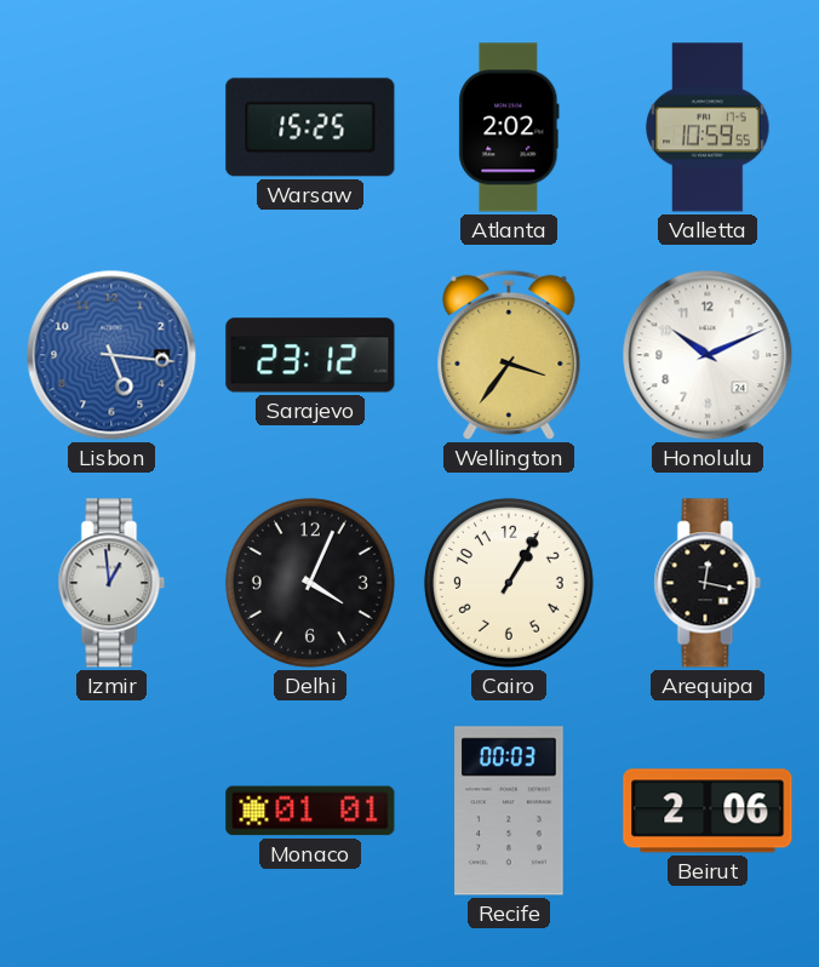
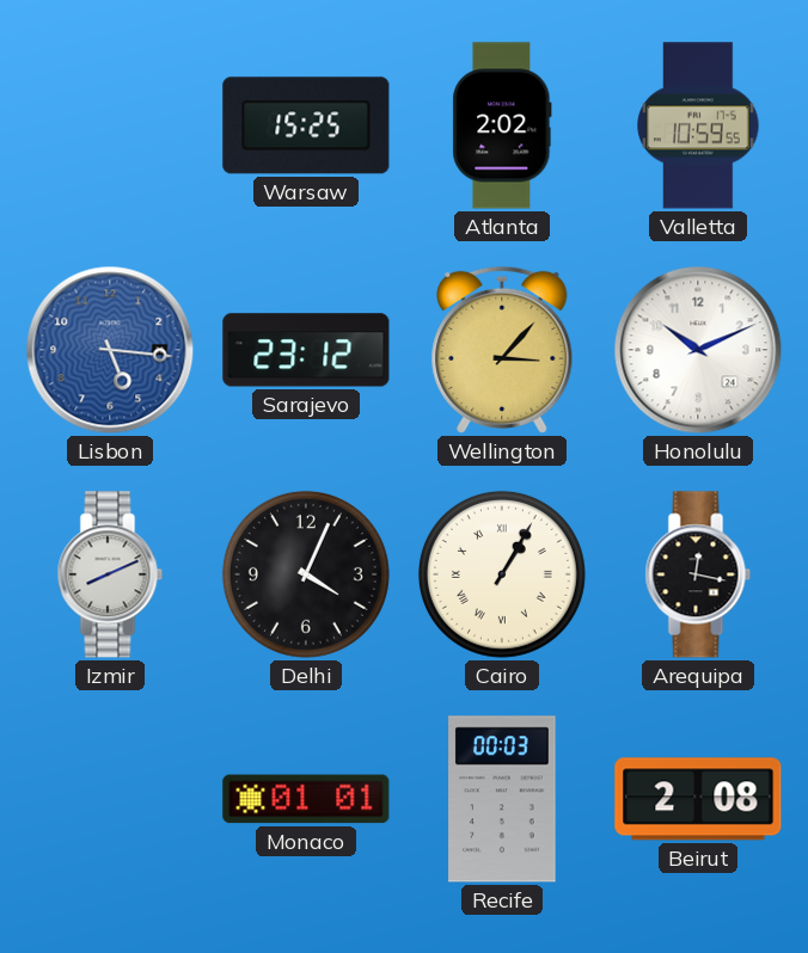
Wellington: 3:36 -> 3:07 (502, 350)
Izmir: 12:59 -> 8:11 (110, 574)
Cairo numerals: Arabic -> Roman (502, 574)
Beirut: 2:06 -> 2:08 (698, 799)
